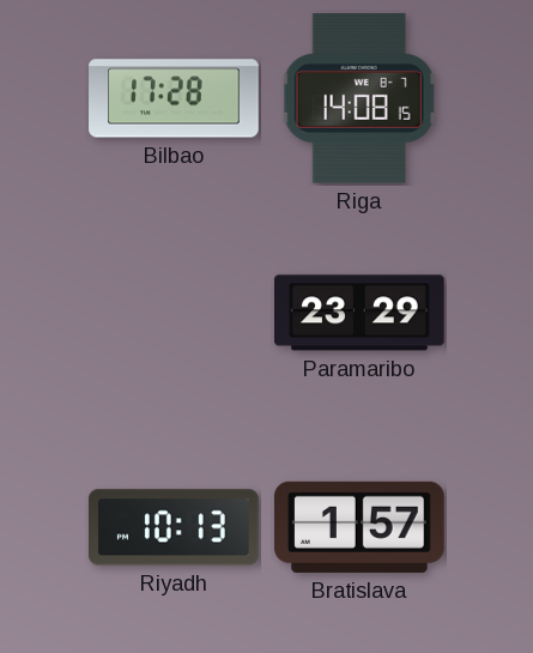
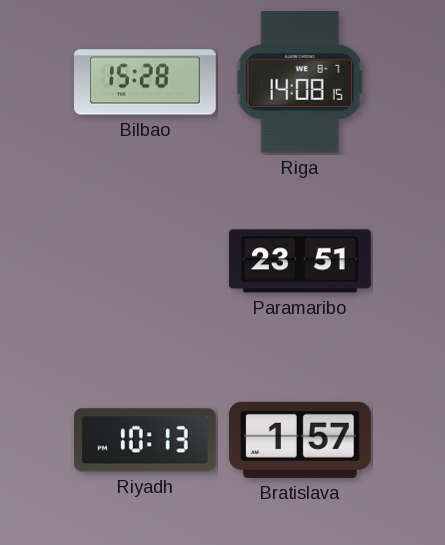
Bilbao: 17:28 -> 15:28 (145, 82)
Paramaribo: 23:29 -> 23:51 (301, 261)
